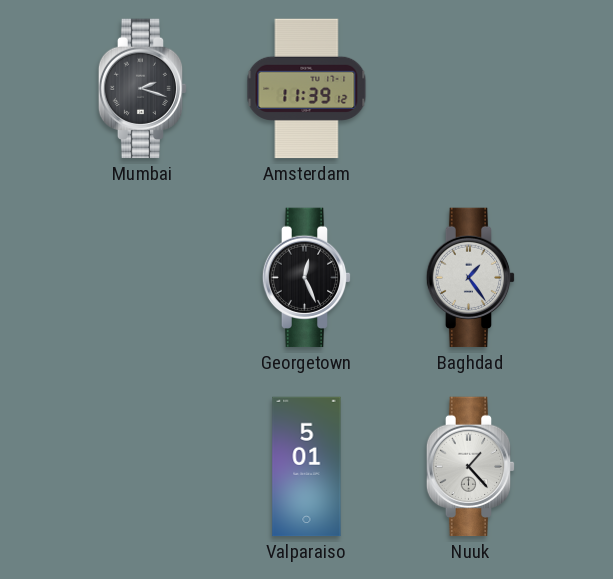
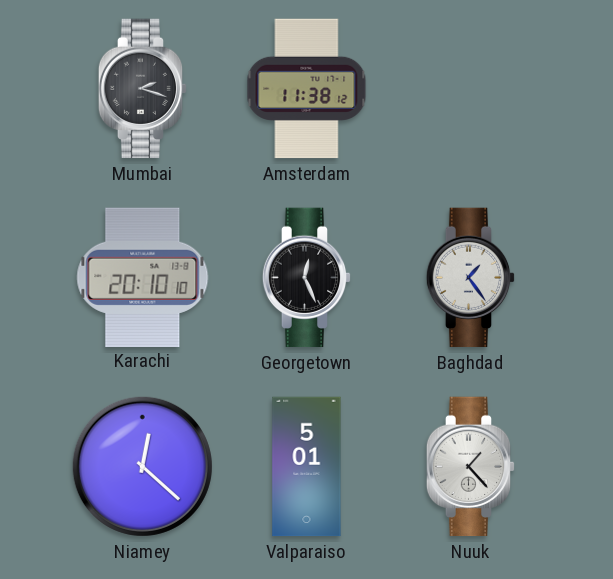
Amsterdam: 11:39 -> 11:38 (307, 89)
Karachi: none -> 20:10 (143, 277)
Niamey: none -> 12:22 (142, 466)
